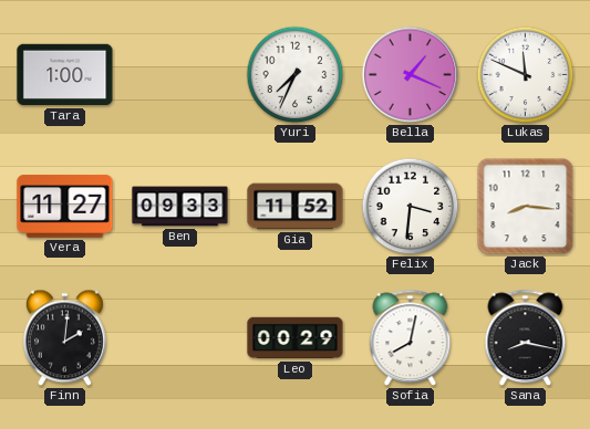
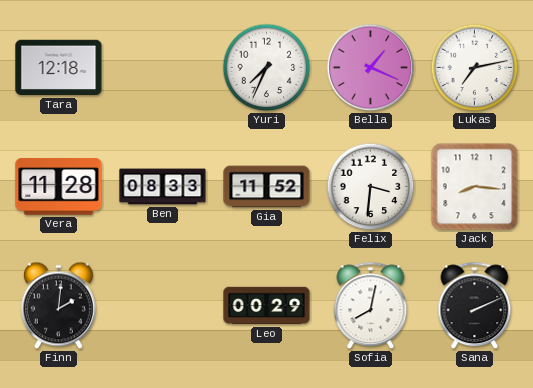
Tara: 1:00 -> 12:18 (59, 68)
Lukas: 11:49 -> 7:13 (475, 68)
Vera: 11:27 -> 11:28 (59, 187)
Ben: 09:33 -> 08:33 (163, 187)
Sana: 8:17 -> 2:11 (475, 306)
